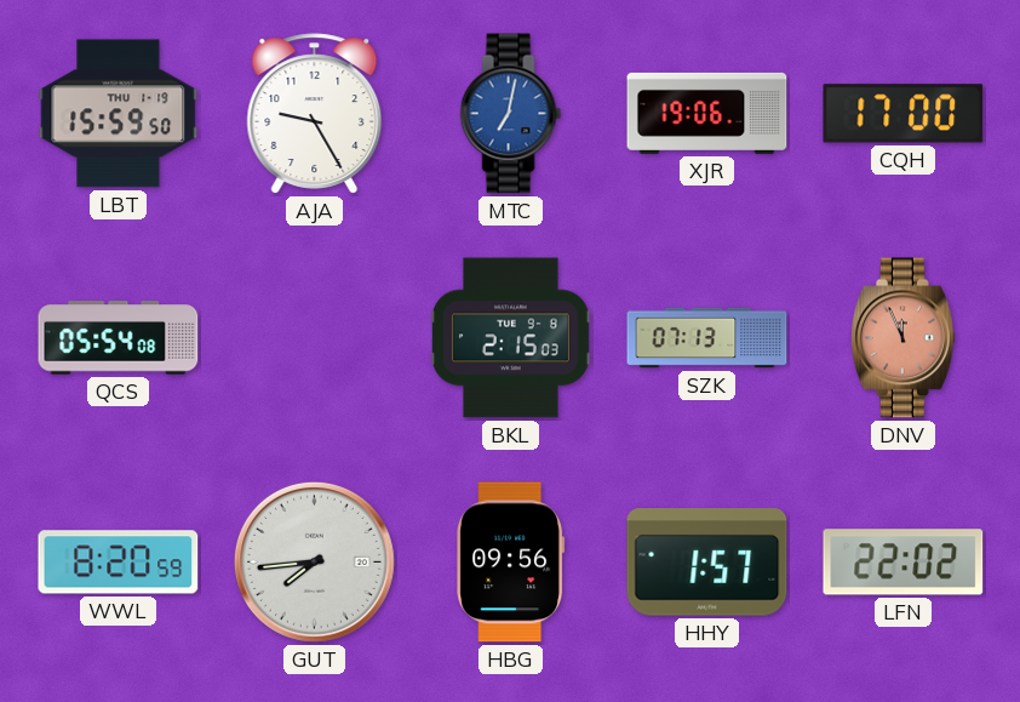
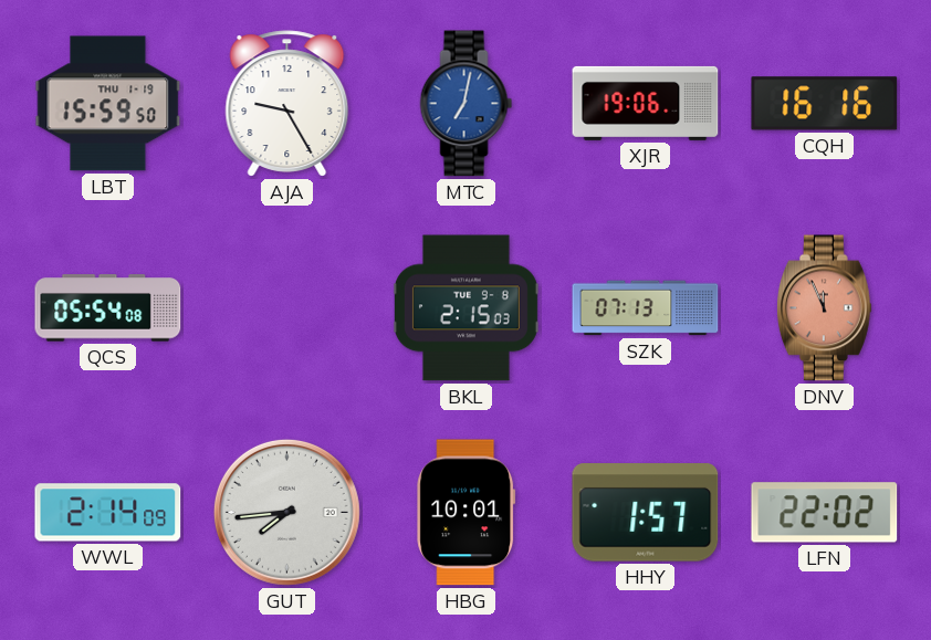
CQH: 17:00 -> 16:16 (825, 104)
WWL: 8:20 -> 2:14 (108, 513)
HBG: 09:56 -> 10:01 (467, 513)
